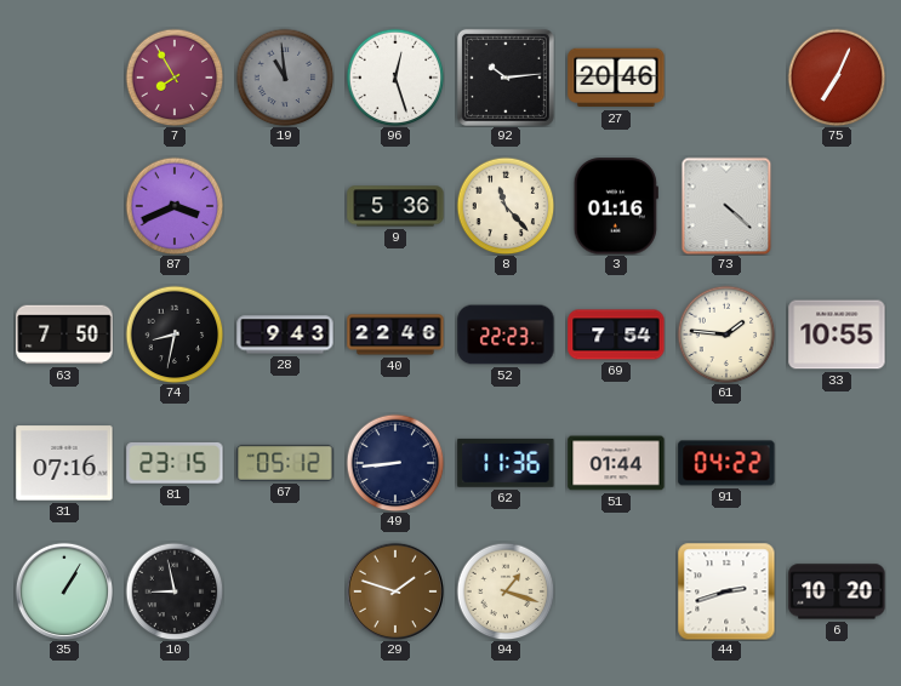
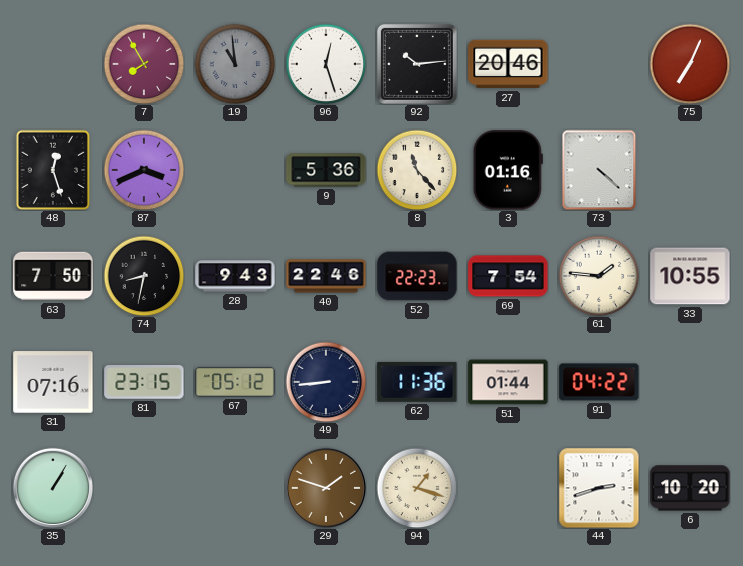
48: none -> 12:27 (52, 169)
10: 8:58 -> none (175, 591)
